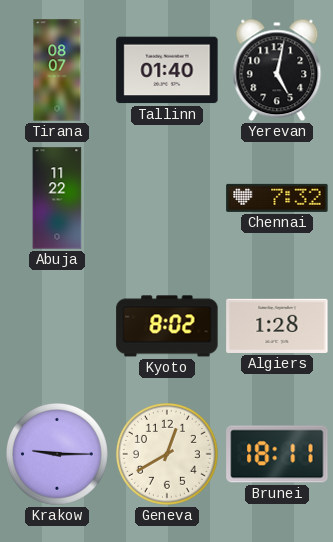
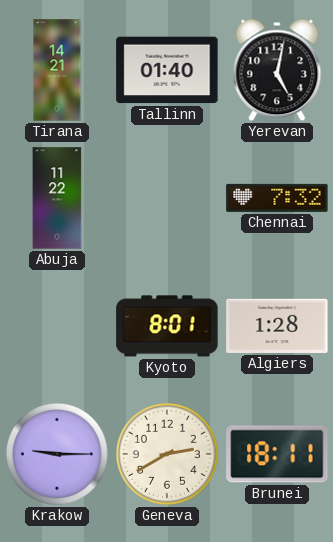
Tirana: 08:07 -> 14:21 (57, 70)
Kyoto: 8:02 -> 8:01 (167, 326)
Geneva: 12:40 -> 2:40 (167, 455)
